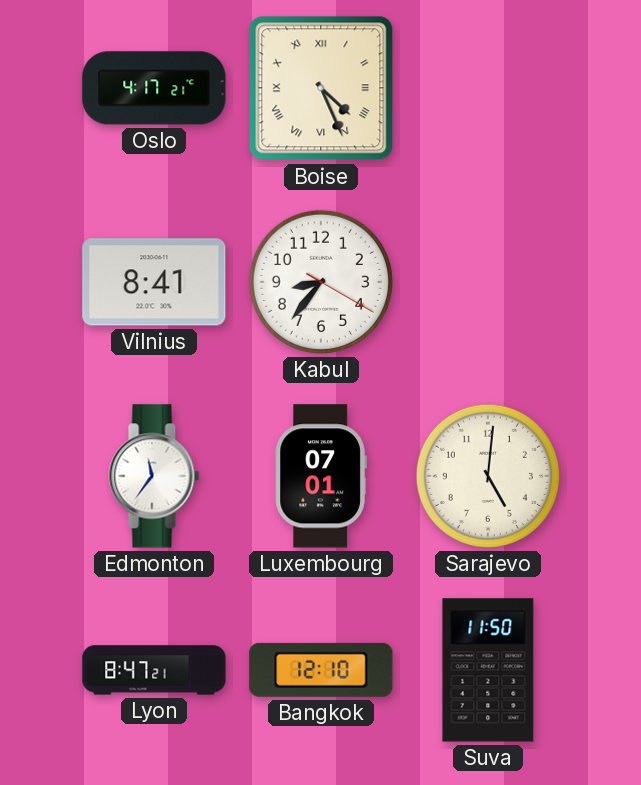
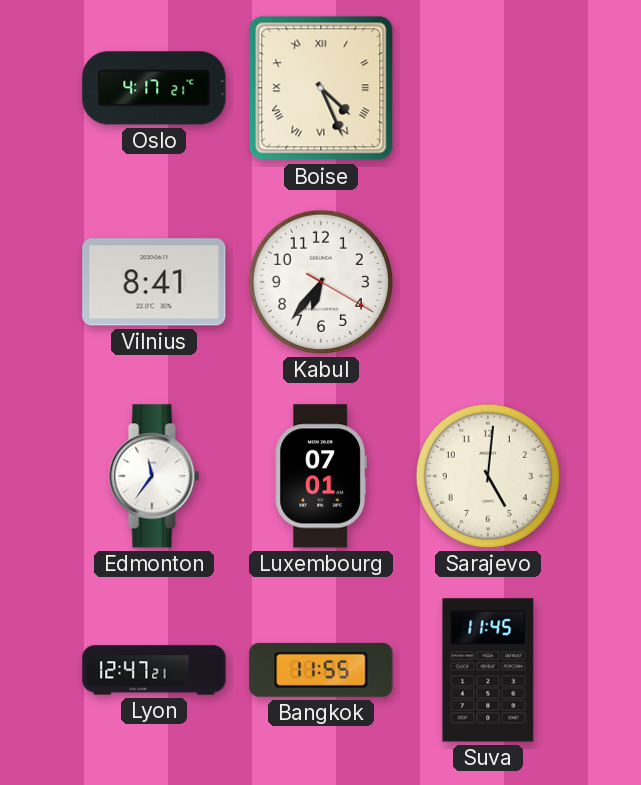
Kabul: 8:36 -> 6:36 (321, 282)
Lyon: 8:47 -> 12:47 (154, 670)
Bangkok: 12:10 -> 11:55 (321, 670)
Suva: 11:50 -> 11:45 (488, 670)
